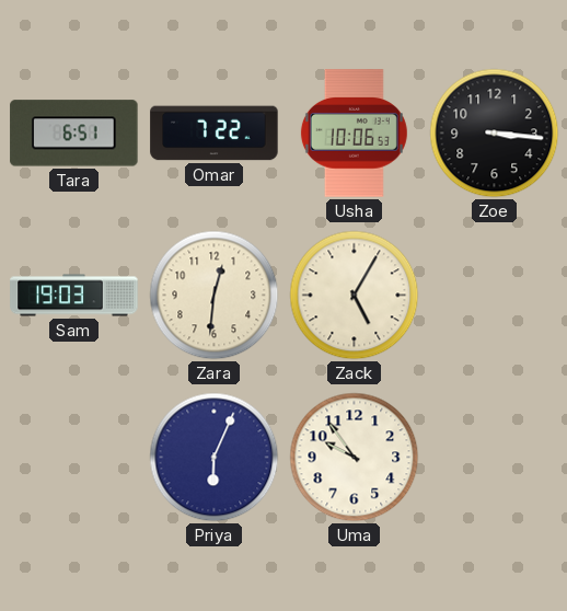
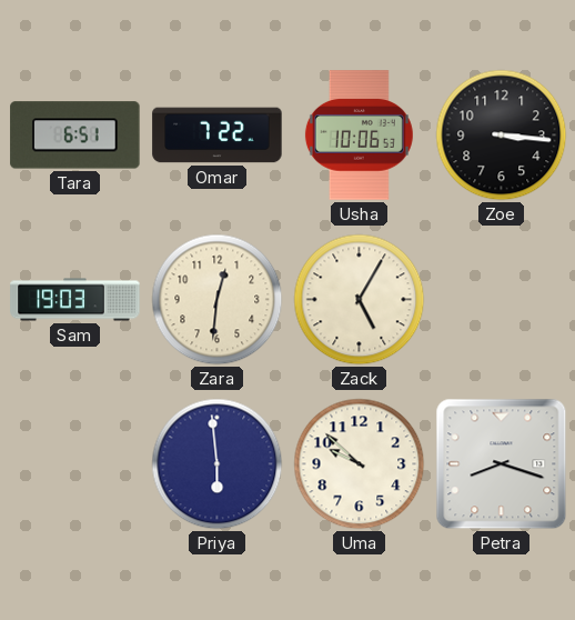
Priya: 6:04 -> 5:59 (218, 464)
Uma: 9:54 -> 9:52 (360, 464)
Petra: none -> 8:18 (502, 464)
